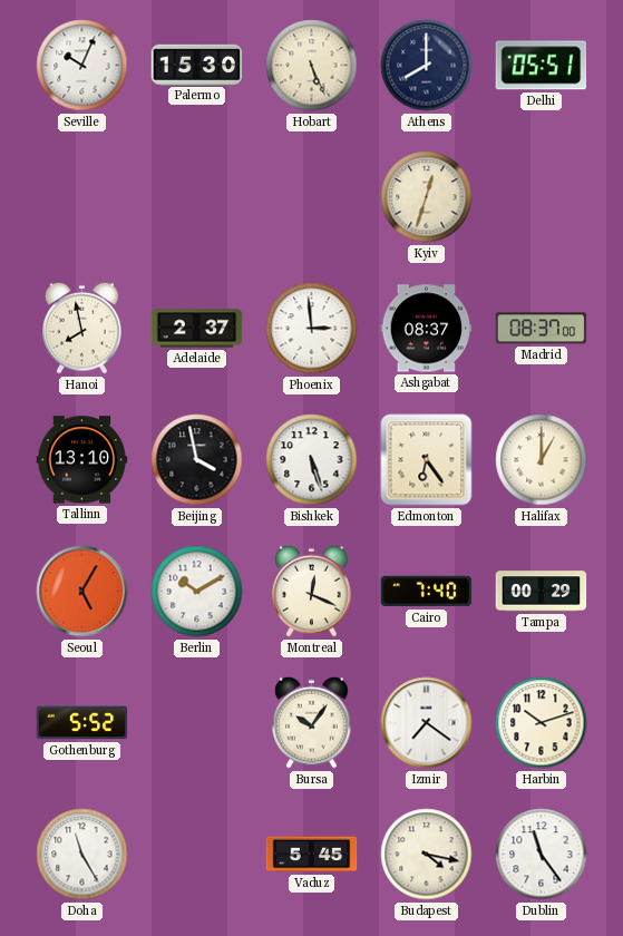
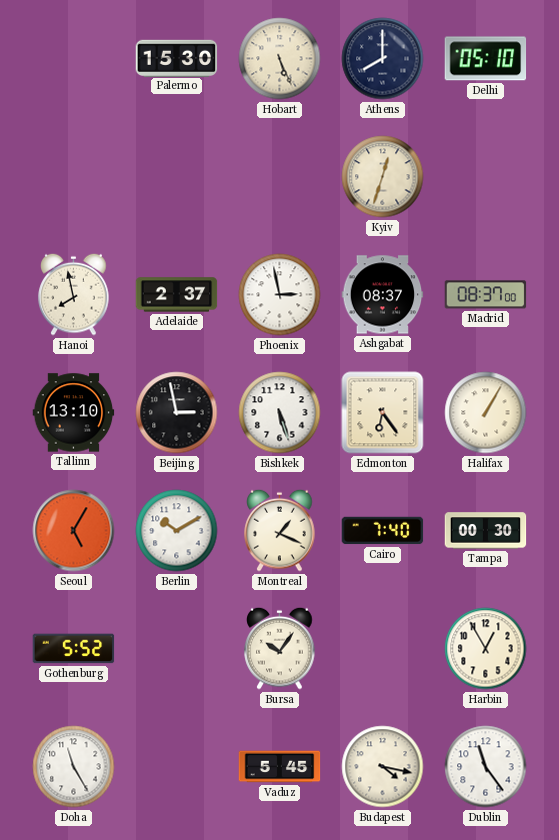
Seville: 10:04 -> none (82, 66)
Delhi: 05:51 -> 05:10 (486, 59)
Phoenix: 2:59 -> 2:58 (280, 295)
Beijing: 3:58 -> 2:58 (177, 413)
Halifax: 1:00 -> 1:05 (486, 413)
Montreal: 12:19 -> 1:19 (280, 530)
Tampa: 00:29 -> 00:30 (486, 531)
Izmir: 7:21 -> none (427, 723)
Harbin: 10:12 -> 12:55 (486, 649)
